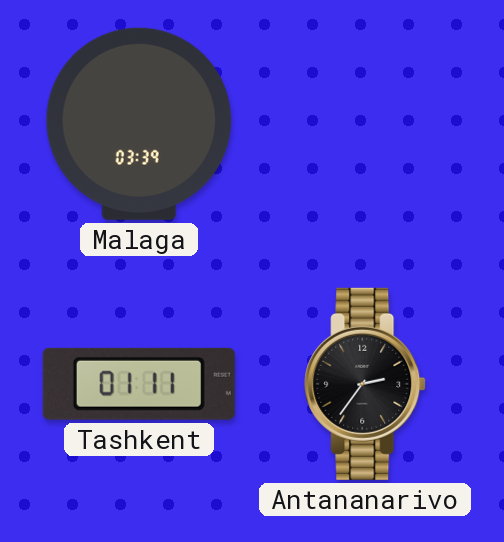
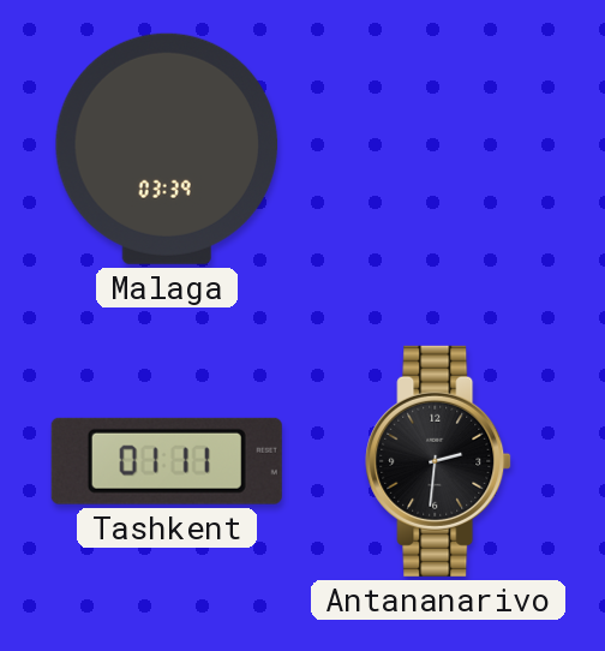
Antananarivo: 2:36 -> 2:31 (438, 461)
